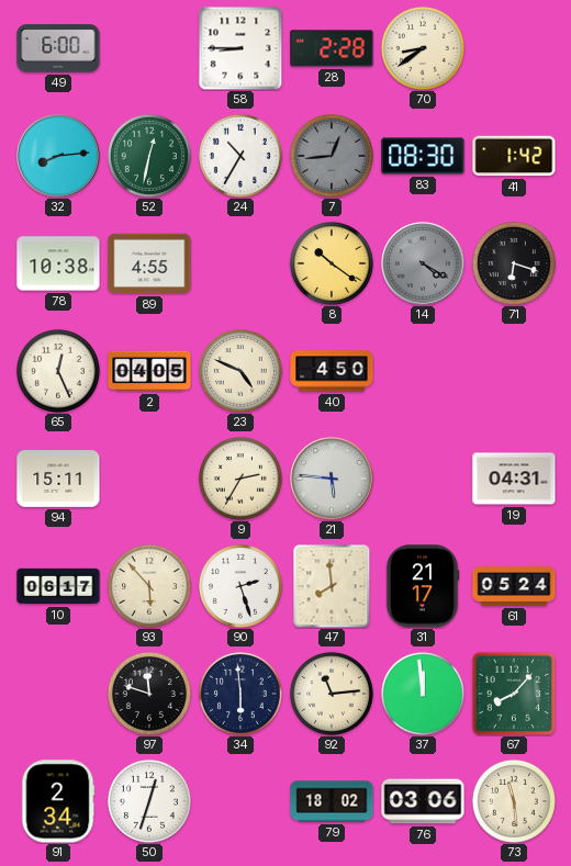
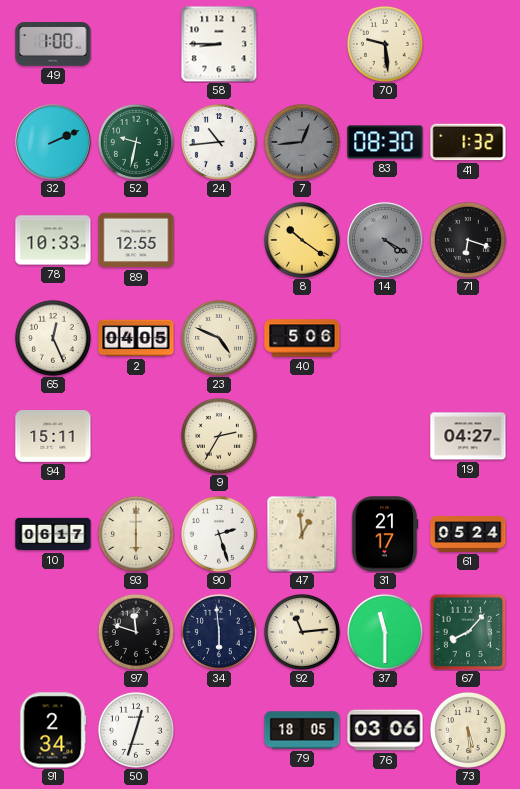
49: 6:00 -> 1:00 (53, 44)
28: 2:28 -> none (332, 48)
70: 8:39 -> 9:29 (385, 44)
32: 8:14 -> 2:11 (53, 142)
52: 12:32 -> 9:32 (136, 142)
24: 10:35 -> 10:44 (219, 142)
41: 1:42 -> 1:32 (468, 142)
78: 10:38 -> 10:33 (53, 240)
89: 4:55 -> 12:55 (136, 240)
40: 4:50 -> 5:06 (302, 338)
21: 5:46 -> none (332, 479)
19: 04:31 -> 04:27 (468, 436)
93: 5:53 -> 6:00 (136, 534)
47: 7:59 -> 12:59 (302, 534)
37: 11:59 -> 11:30 (385, 632)
79: 18:02 -> 18:05 (302, 730)
73: 11:29 -> 5:29 (468, 730)
